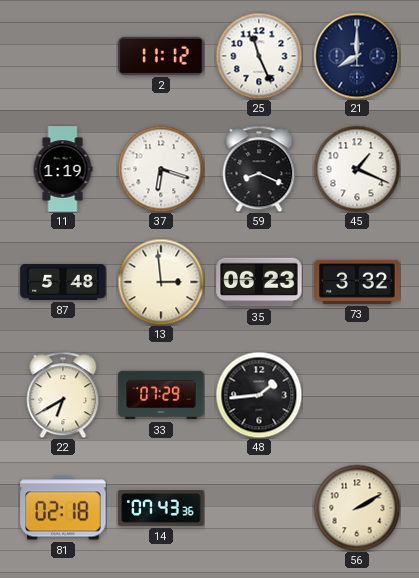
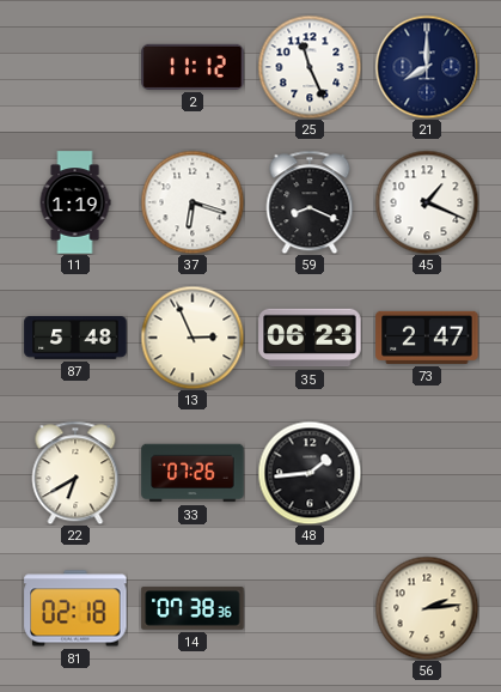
13: 2:59 -> 2:56 (193, 338)
73: 3:32 -> 2:47 (427, 338)
33: 07:29 -> 07:26 (193, 473)
14: 07:43 -> 07:38 (193, 608)
56: 2:10 -> 2:14 (427, 608)
